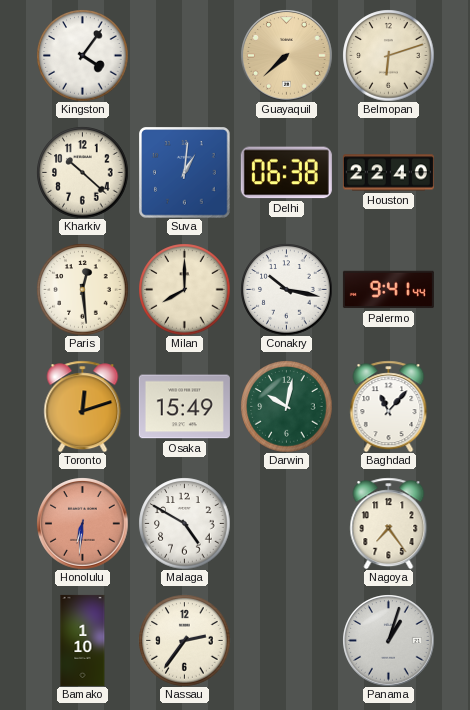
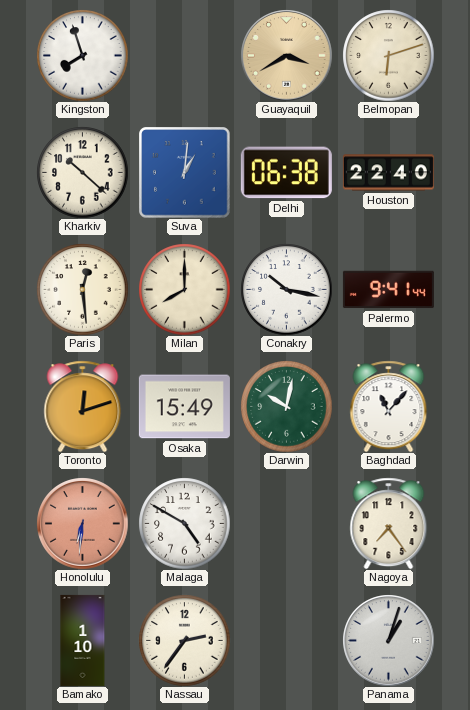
Kingston: 4:06 -> 7:57 (82, 55)
Guayaquil: 7:38 -> 3:40 (286, 55)
